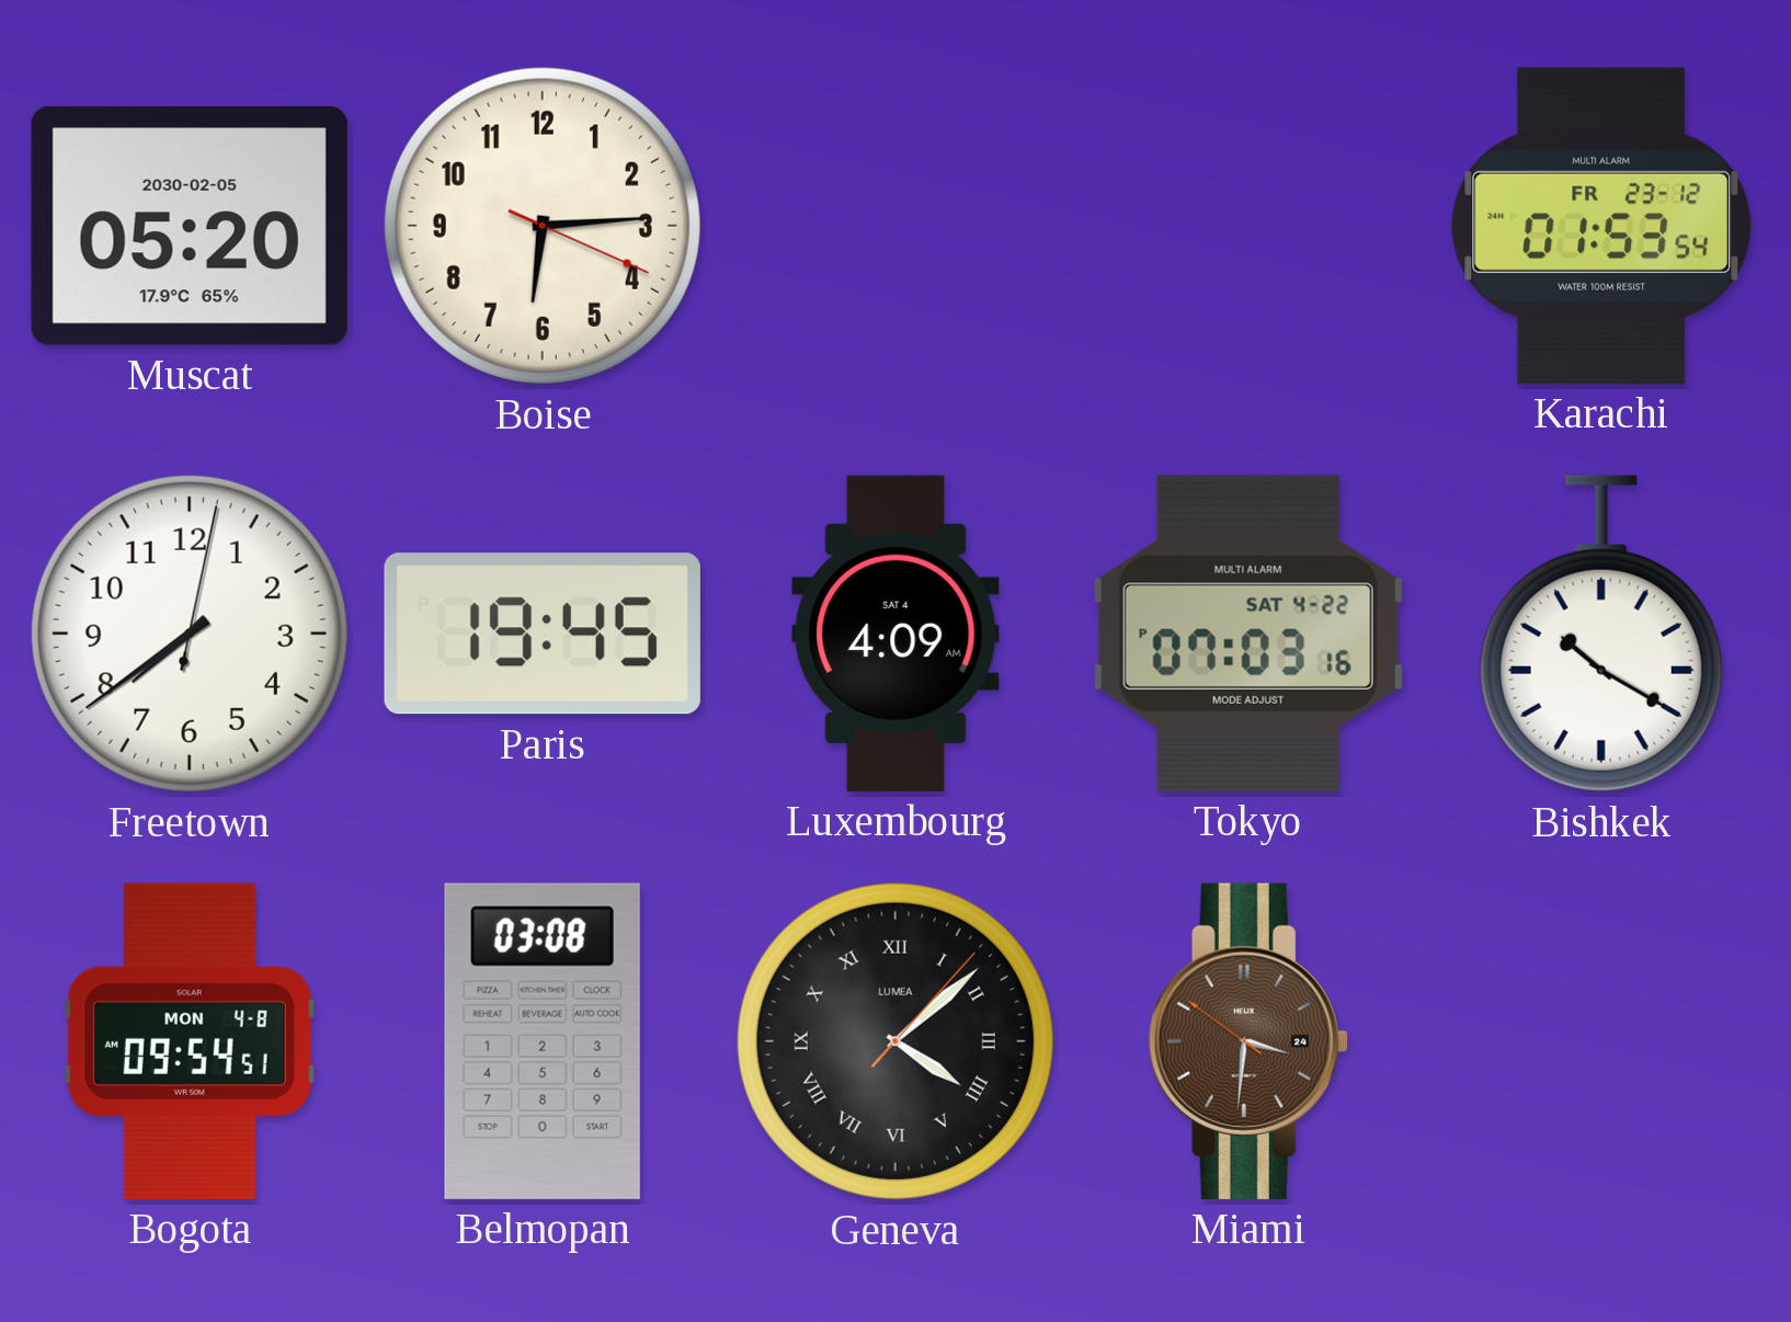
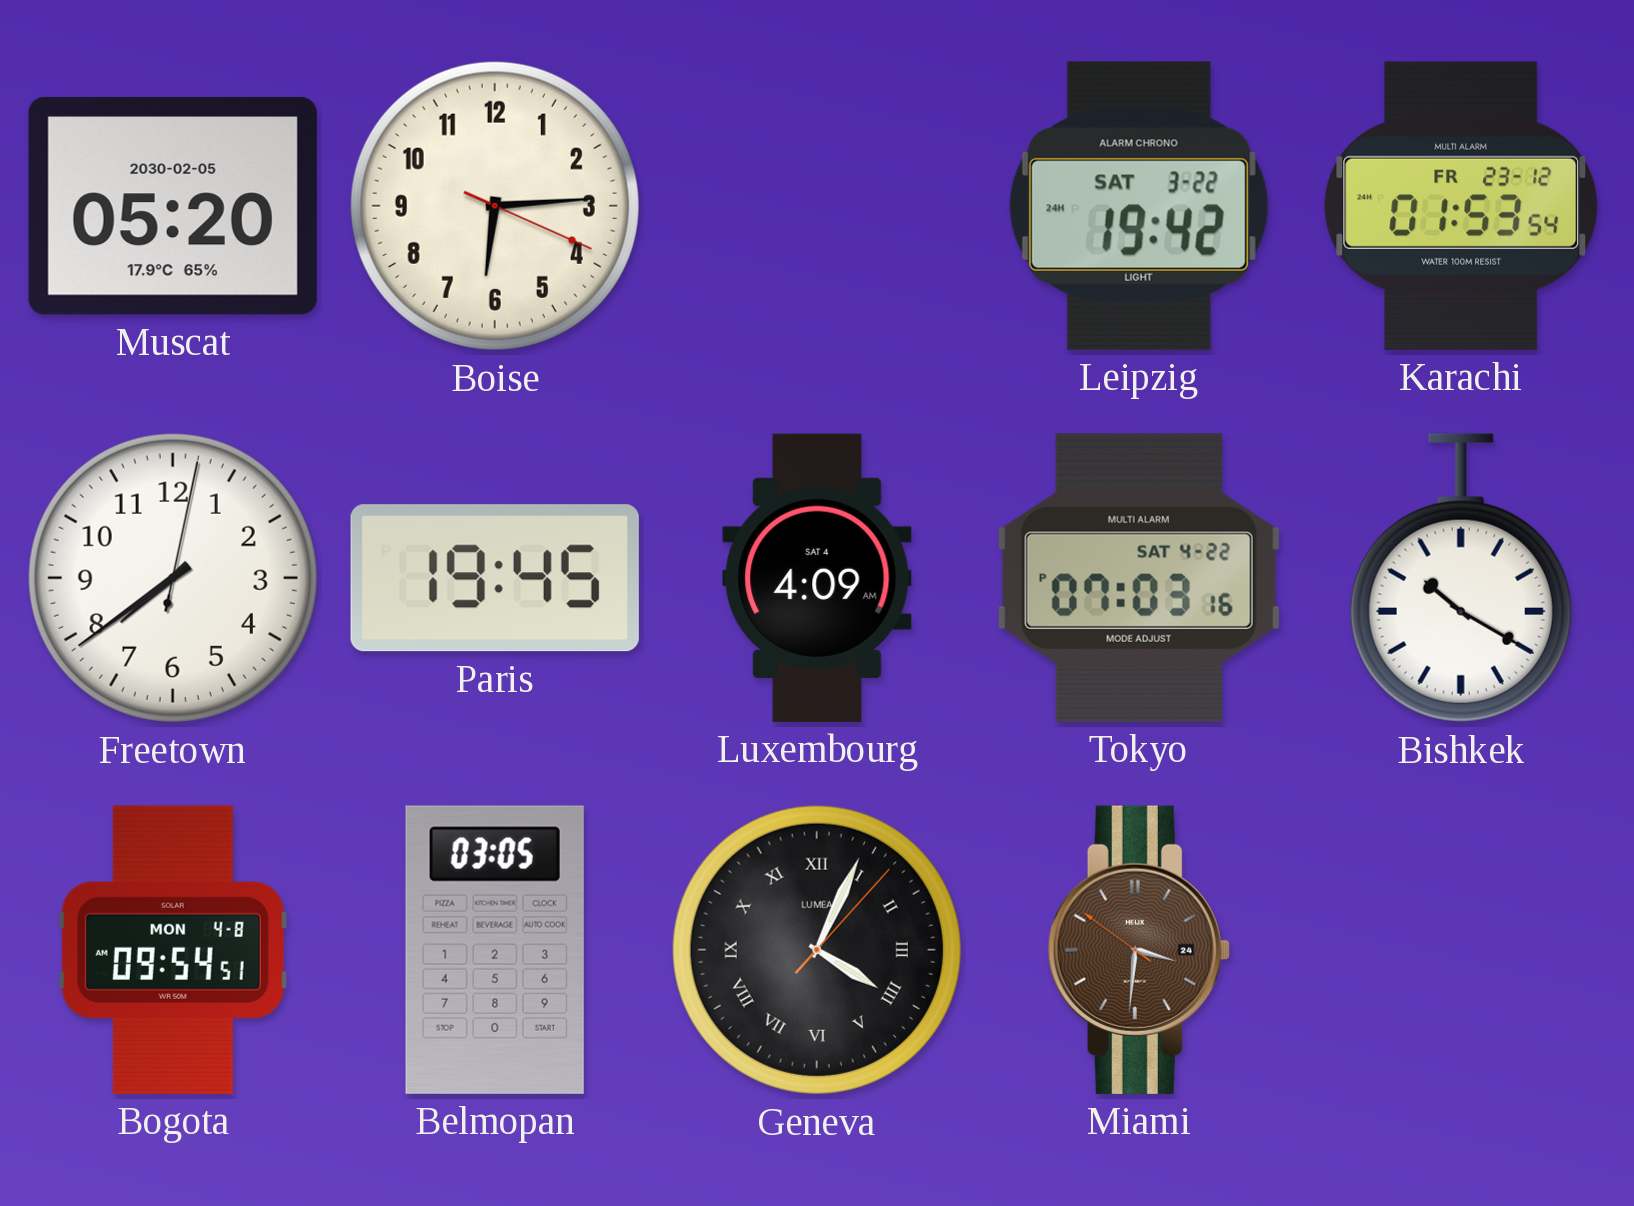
Leipzig: none -> 19:42 (1139, 206)
Belmopan: 03:08 -> 03:05 (495, 950)
Geneva: 4:08 -> 4:04 (817, 950)
